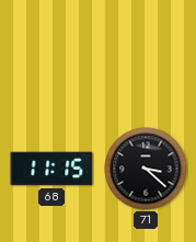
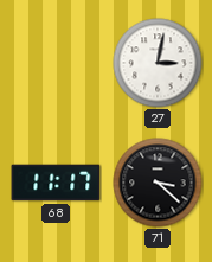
27: none -> 3:02 (158, 63)
68: 11:15 -> 11:17 (56, 183)
